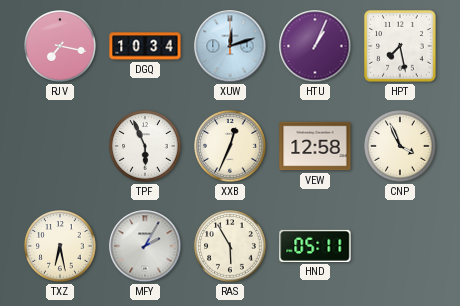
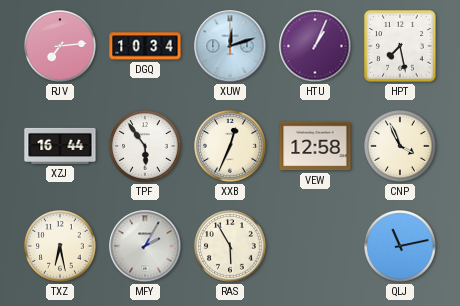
RJV: 7:17 -> 7:14 (60, 46)
XZJ: none -> 16:44 (60, 146)
TPF: 5:56 -> 5:54 (145, 146)
HND: 05:11 -> none (315, 246)
QLJ: none -> 11:13 (400, 246)
